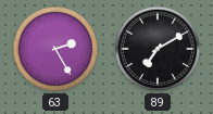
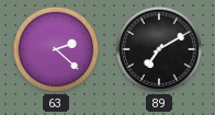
63: 2:25 -> 2:22 (56, 49)
